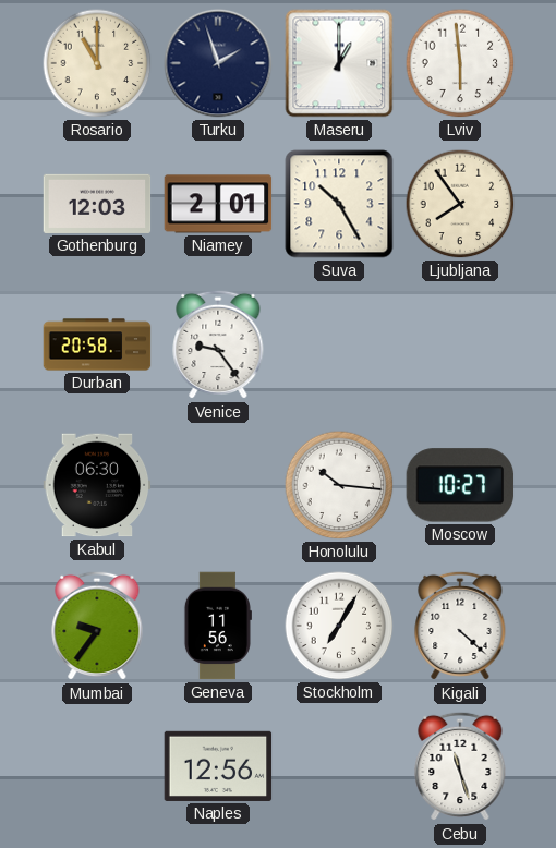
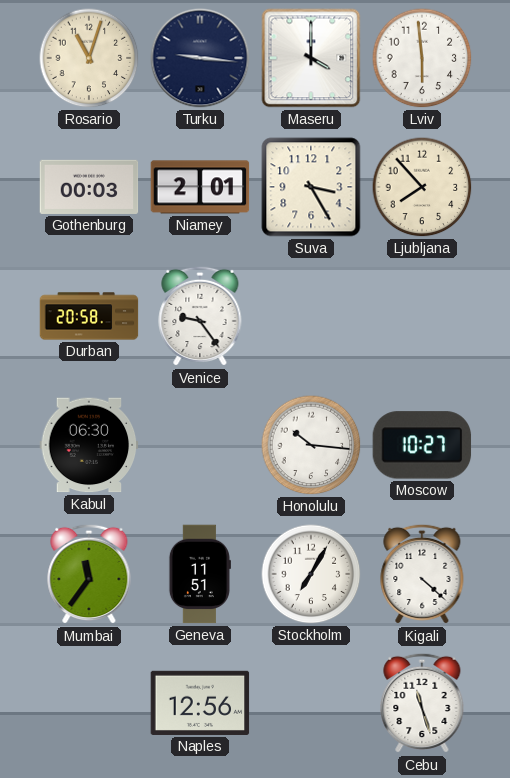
Rosario: 11:00 -> 11:03 (89, 58)
Turku: 1:57 -> 9:16 (200, 58)
Maseru: 1:00 -> 4:00 (311, 58)
Gothenburg: 12:03 -> 00:03 (89, 187)
Suva: 10:25 -> 3:25 (311, 187)
Ljubljana: 7:54 -> 7:53 (422, 187)
Mumbai: 9:36 -> 11:36 (89, 574)
Geneva: 11:56 -> 11:51 (199, 574)
